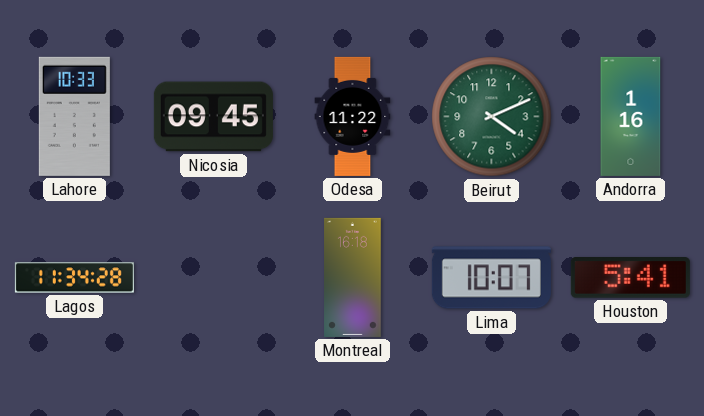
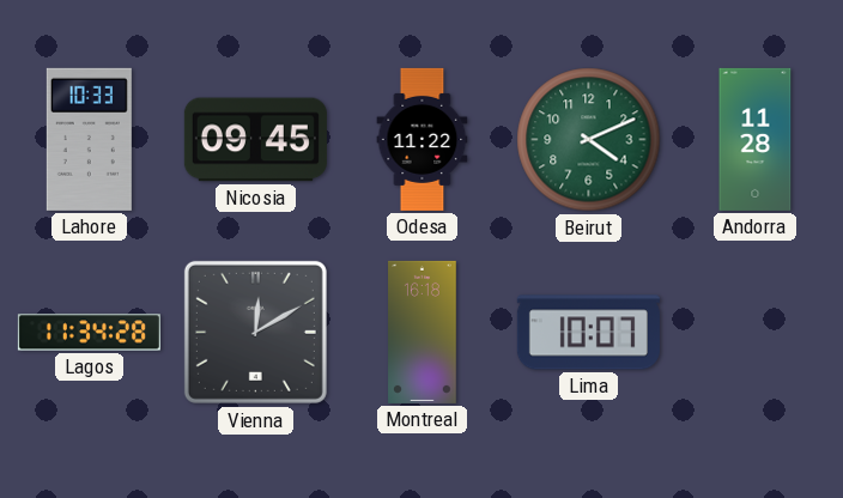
Andorra: 1:16 -> 11:28 (756, 139)
Vienna: none -> 12:10 (255, 332)
Houston: 5:41 -> none (630, 278)
